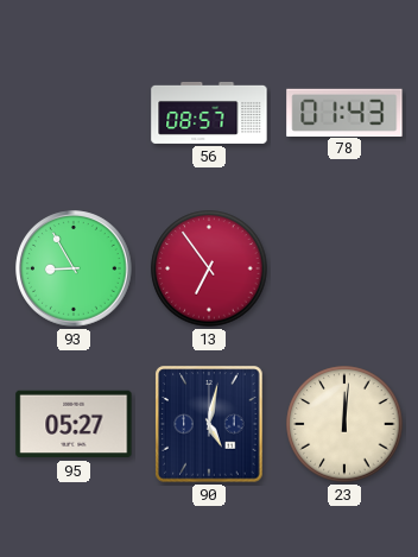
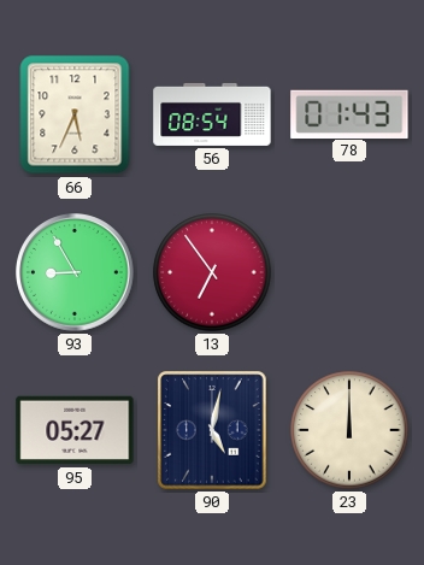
66: none -> 5:34 (75, 114)
56: 08:57 -> 08:54 (212, 114)
23: 12:01 -> 12:00 (349, 430)
